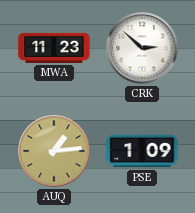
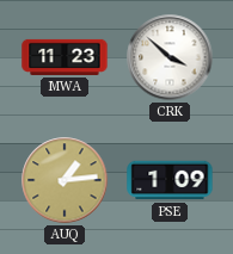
CRK: 2:52 -> 3:52 (170, 57)
